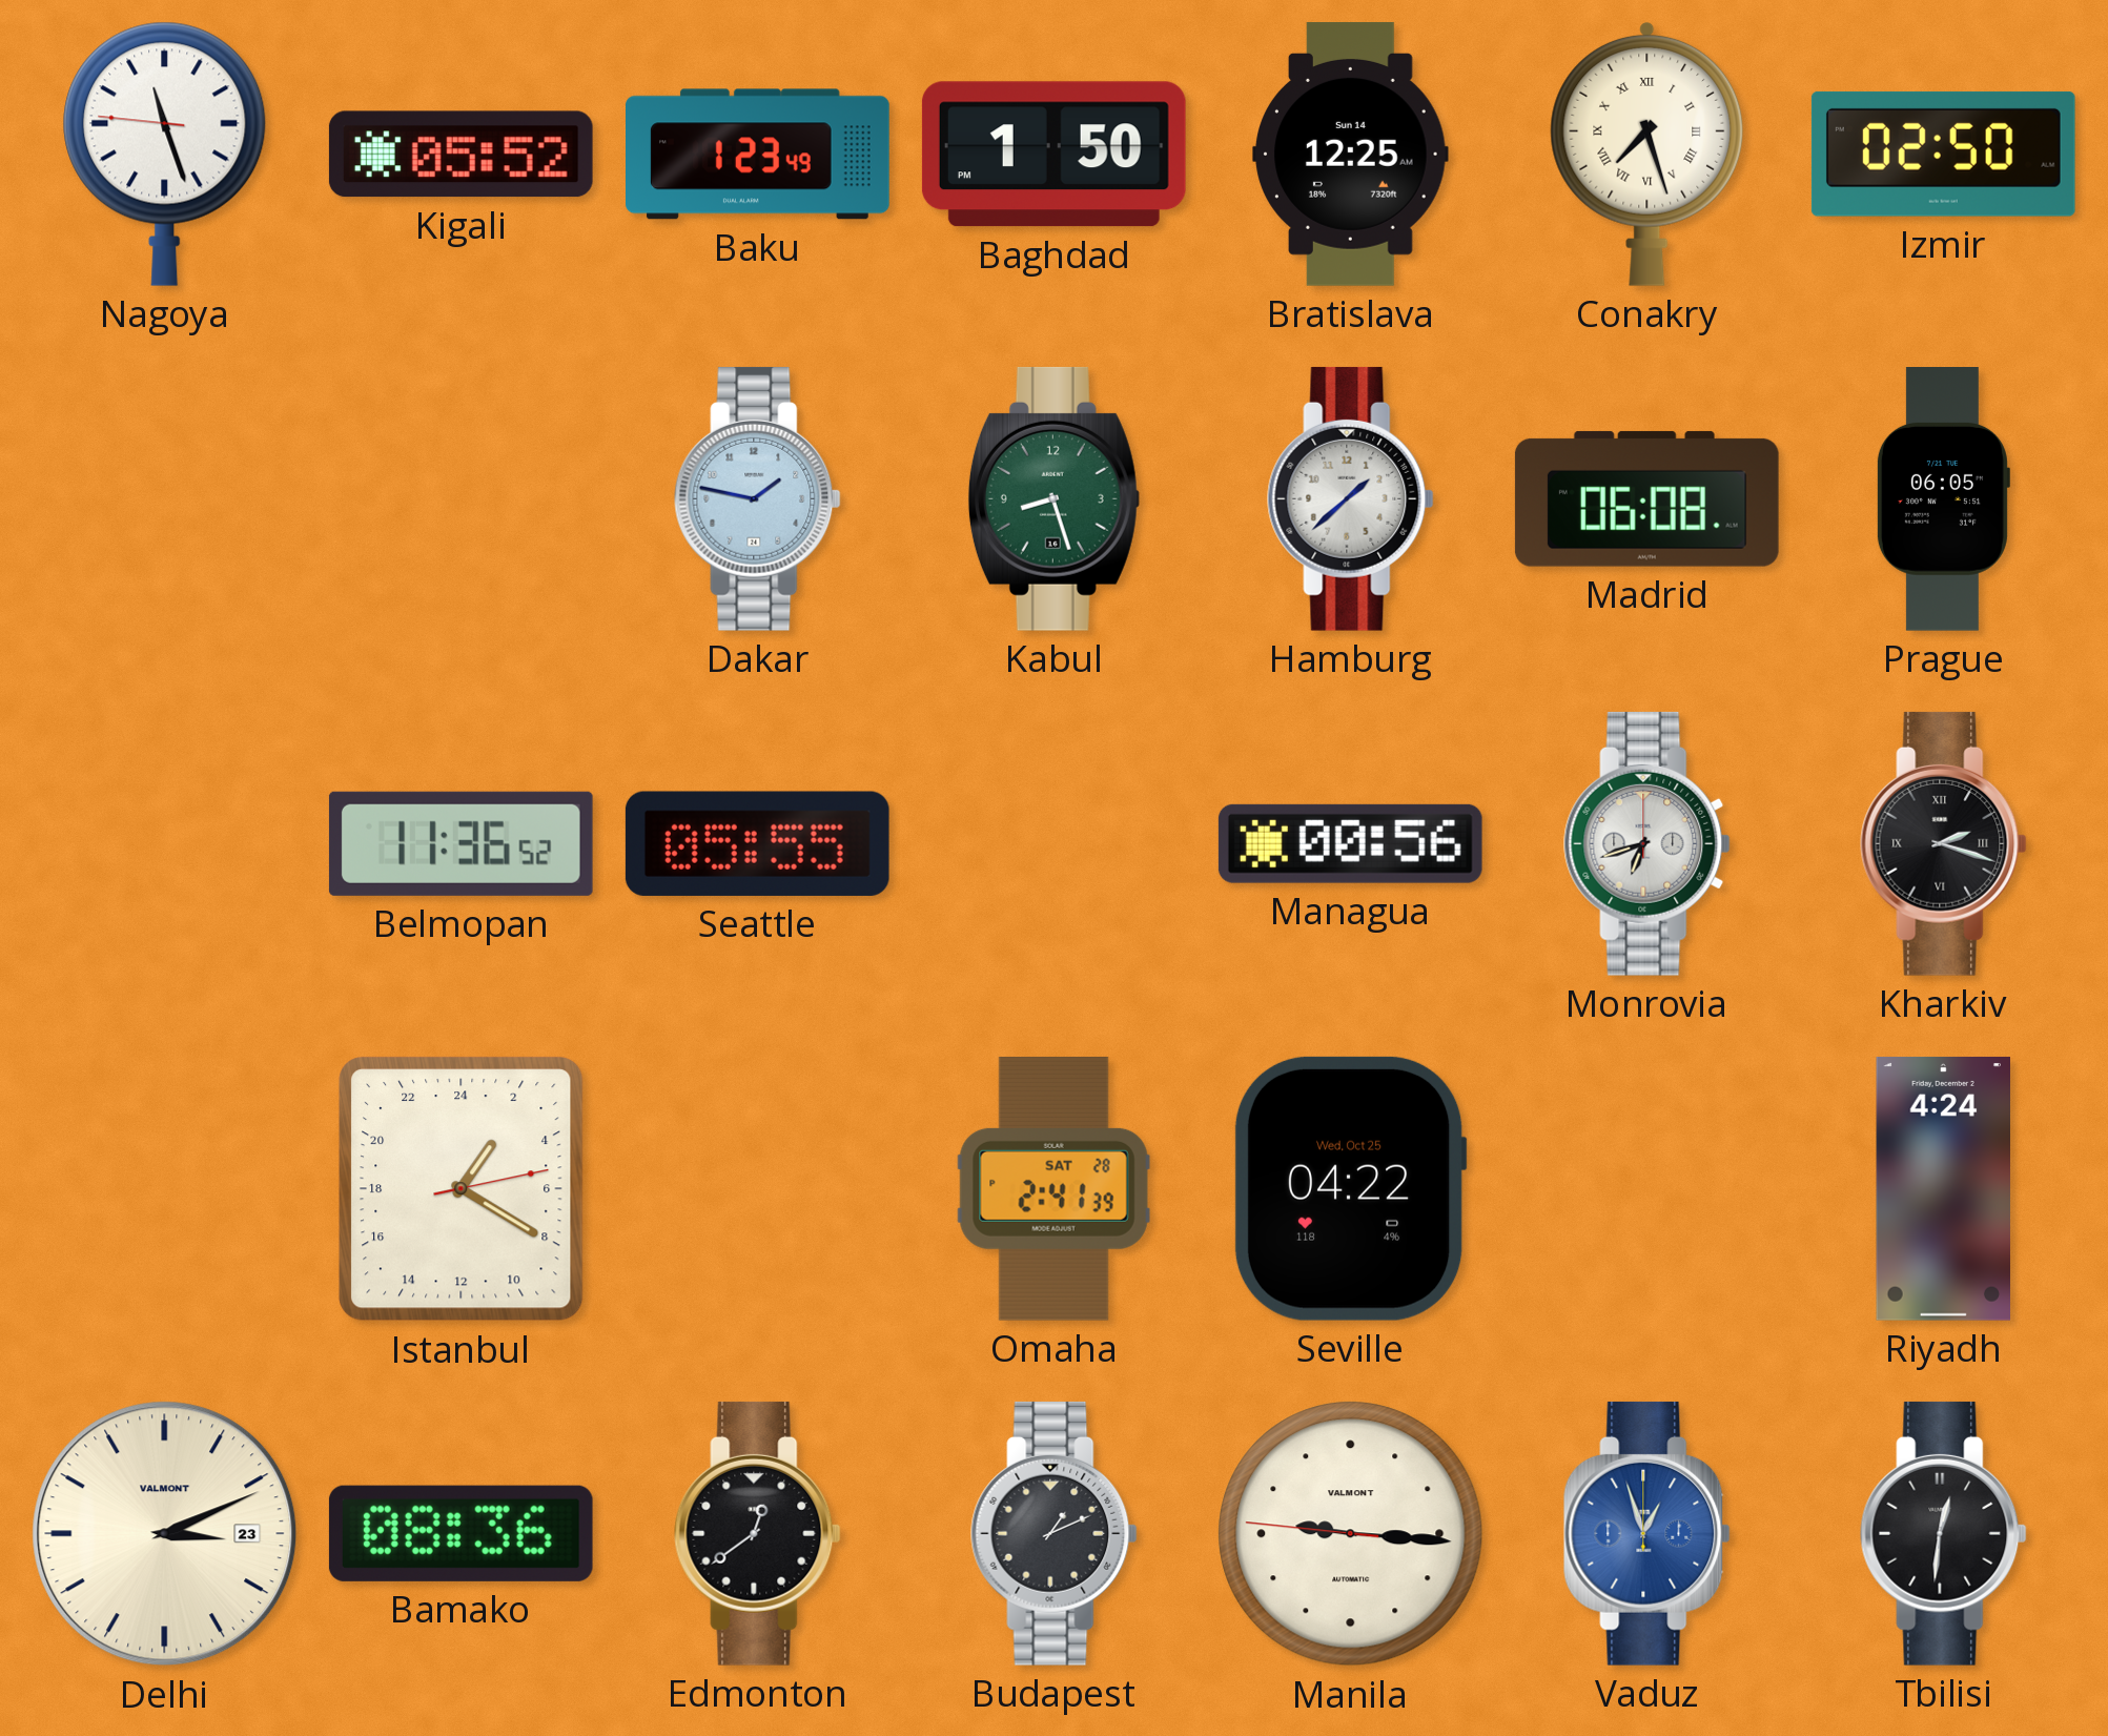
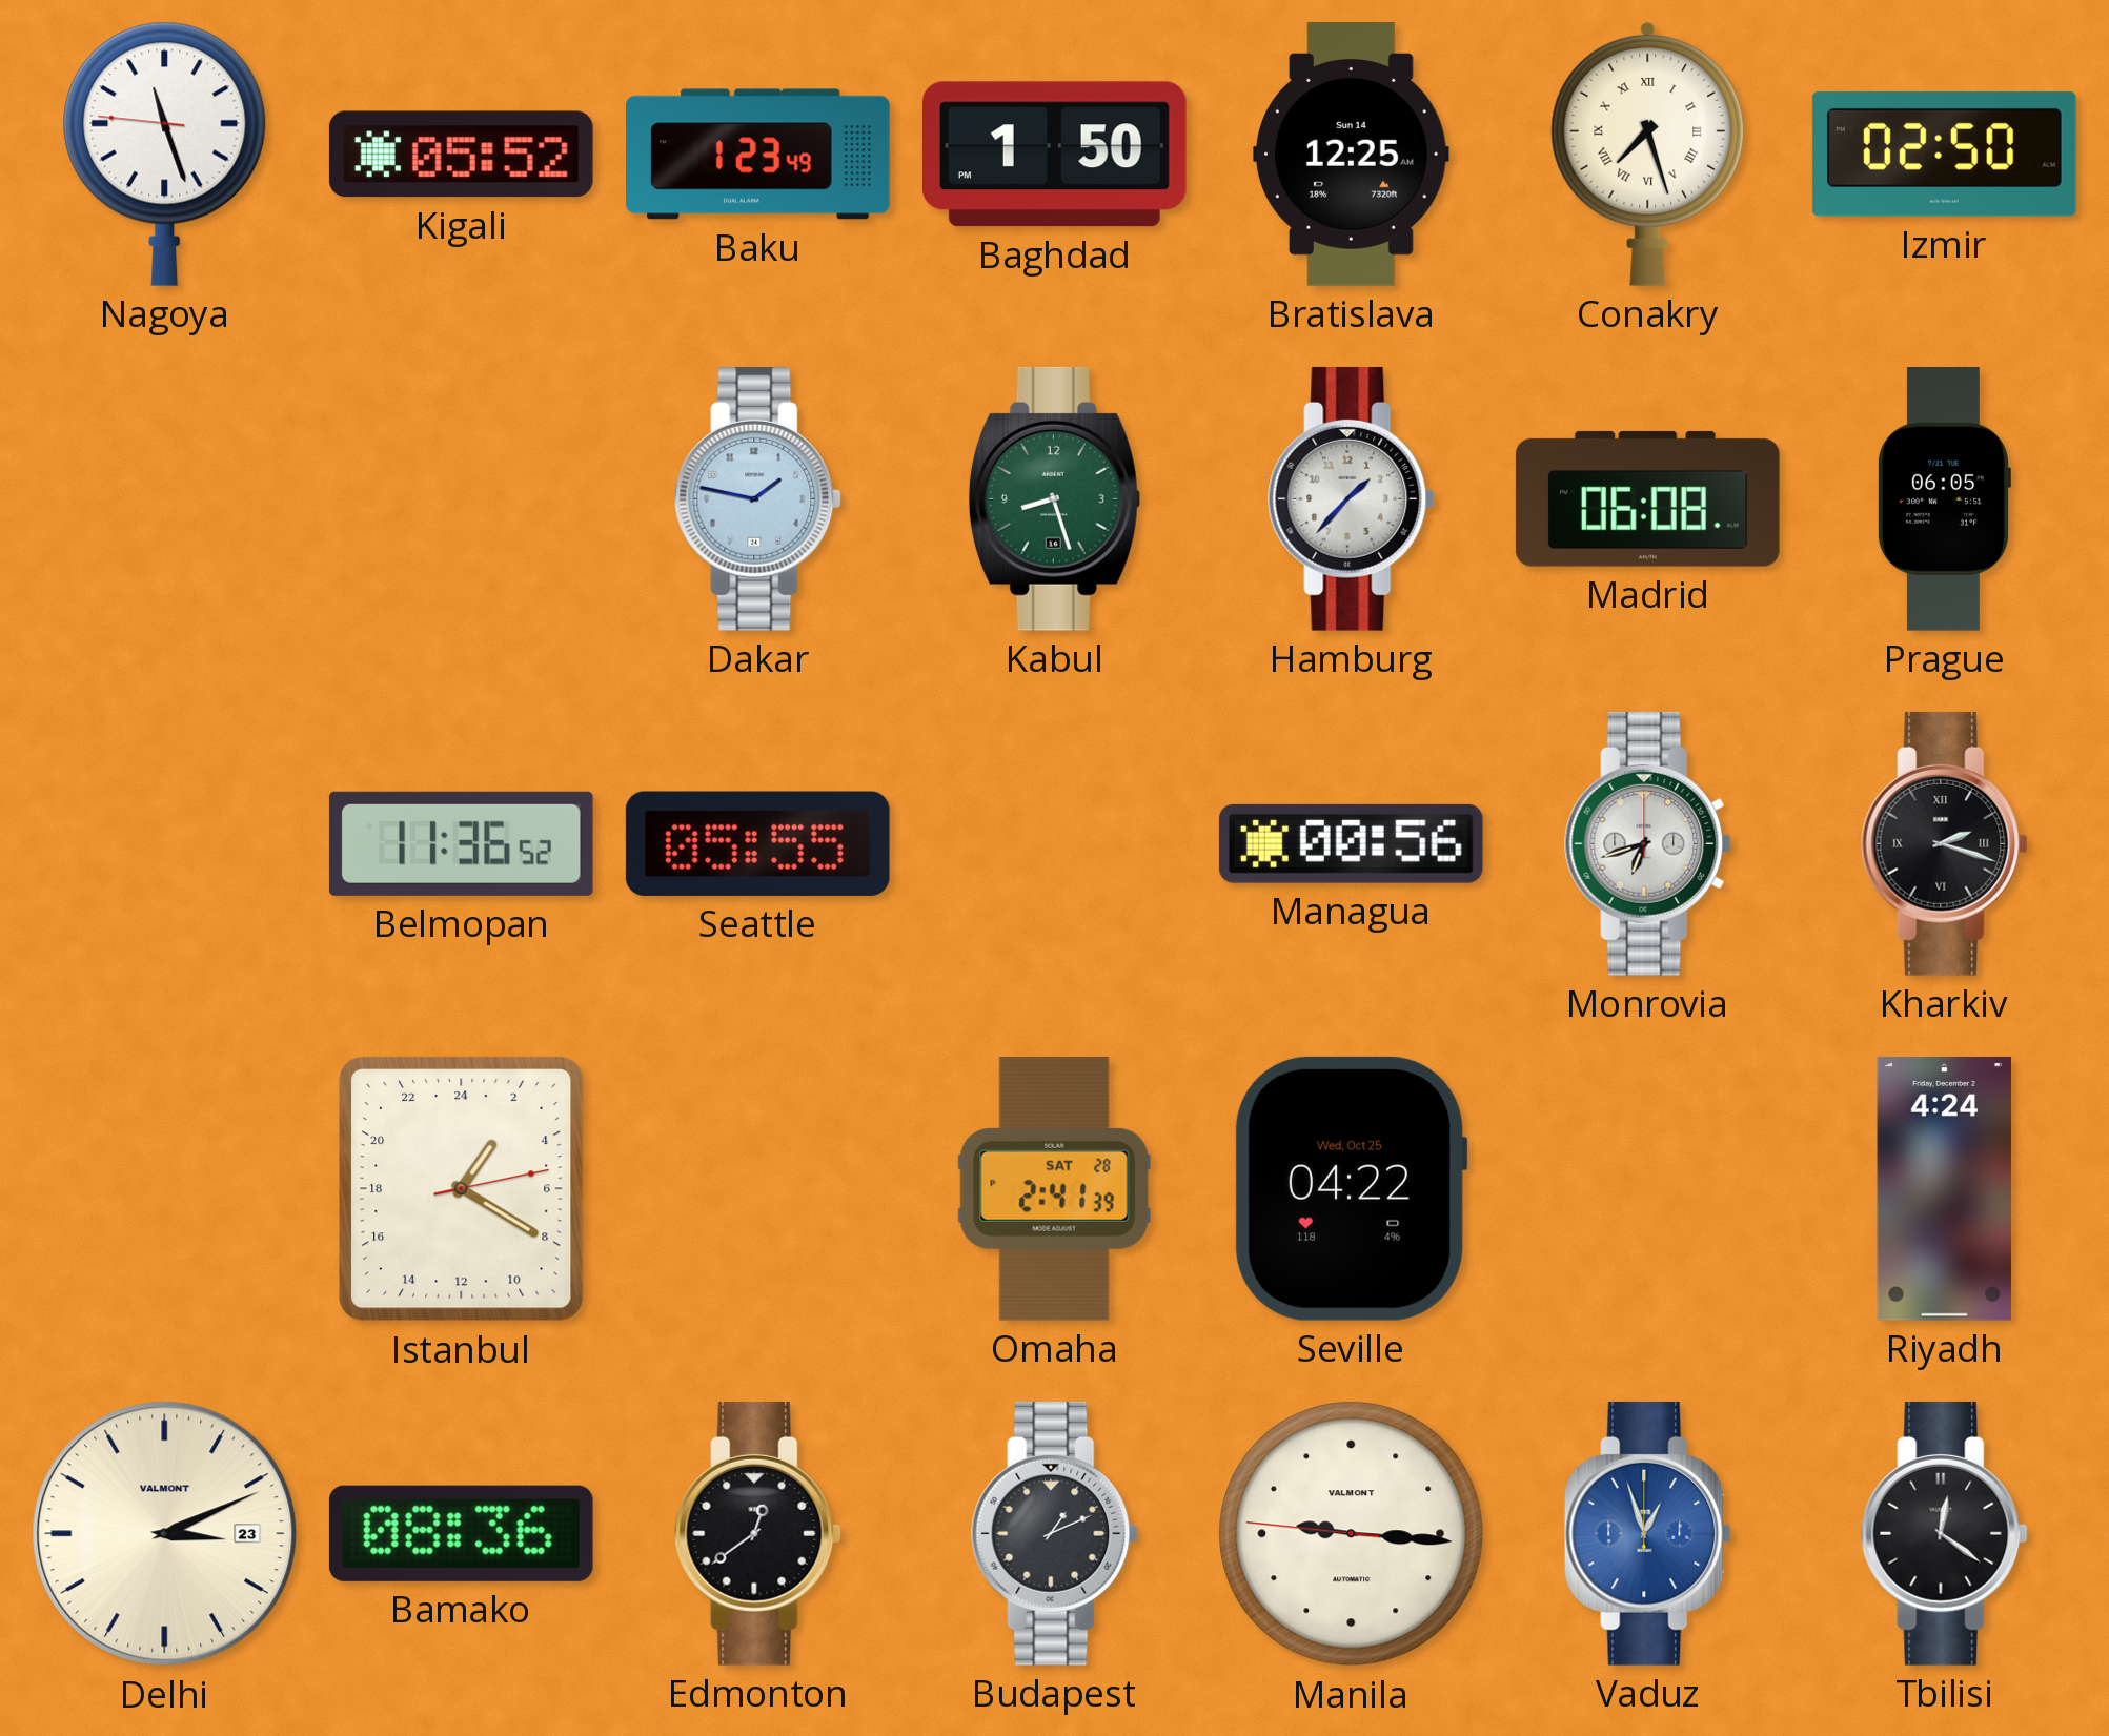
Hamburg: 1:38 -> 1:37 (1352, 498)
Tbilisi: 12:31 -> 12:21 (1945, 1533)
